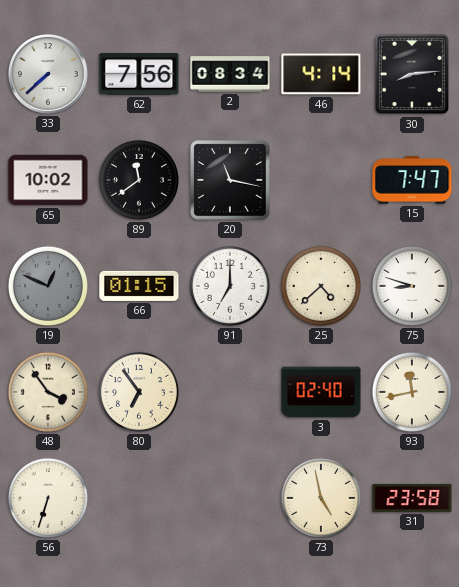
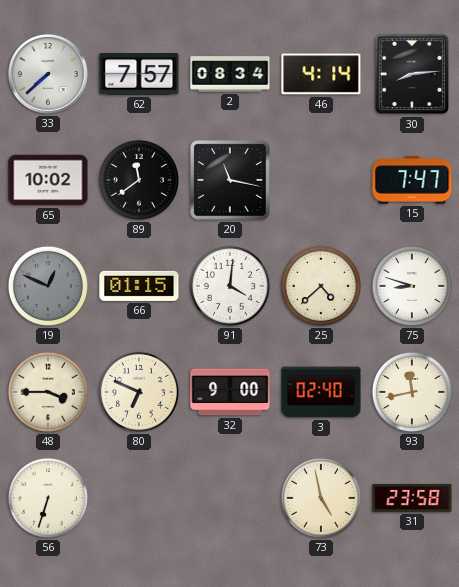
62: 7:56 -> 7:57 (139, 75)
91: 7:00 -> 4:01 (230, 286)
48: 3:54 -> 3:45 (48, 392)
80: 6:54 -> 6:49 (139, 392)
32: none -> 9:00 (230, 392)
